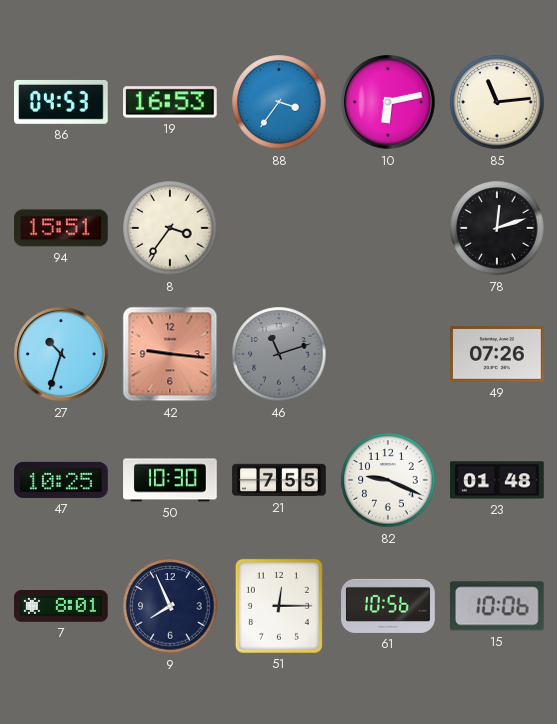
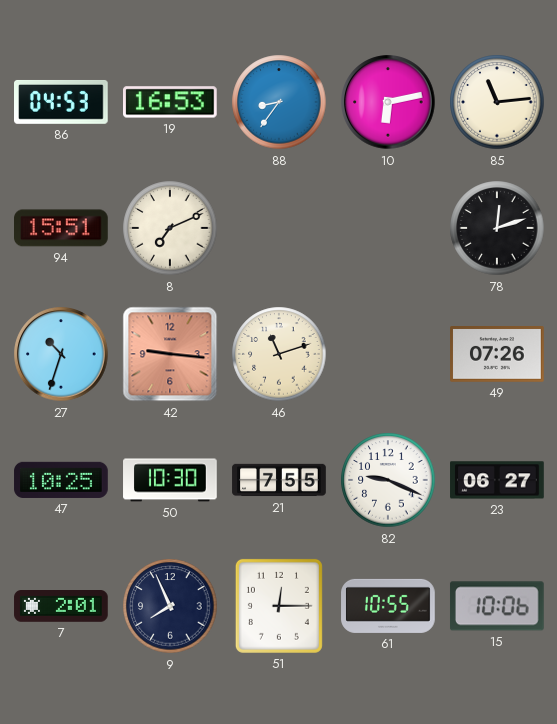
88: 3:36 -> 8:36 (279, 102)
8: 3:36 -> 7:11 (170, 228)
46 dial: grey -> cream (279, 354)
23: 01:48 -> 06:27 (497, 480)
7: 8:01 -> 2:01 (61, 606)
61: 10:56 -> 10:55 (388, 606)
